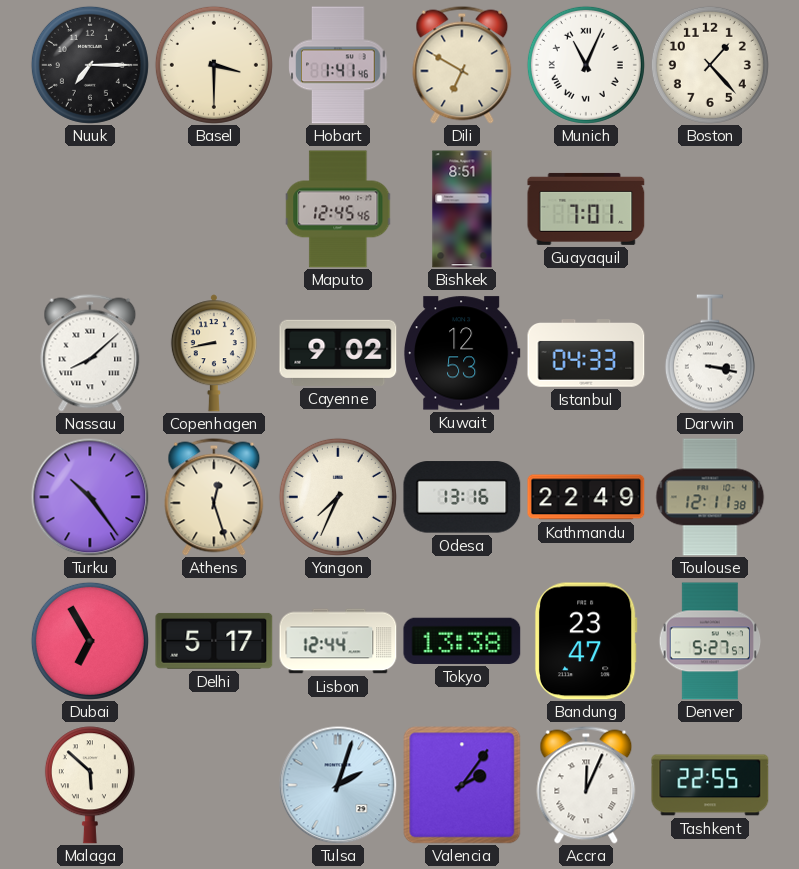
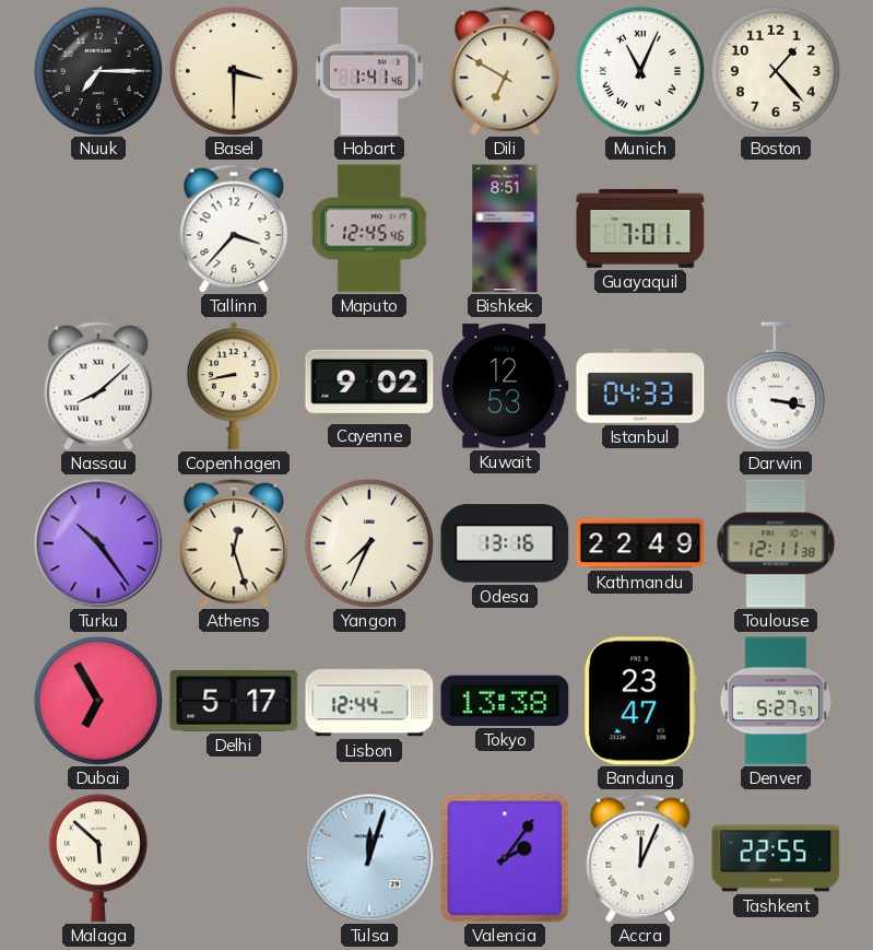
Tallinn: none -> 3:37 (234, 228)
Tulsa: 2:03 -> 12:03 (369, 858)
